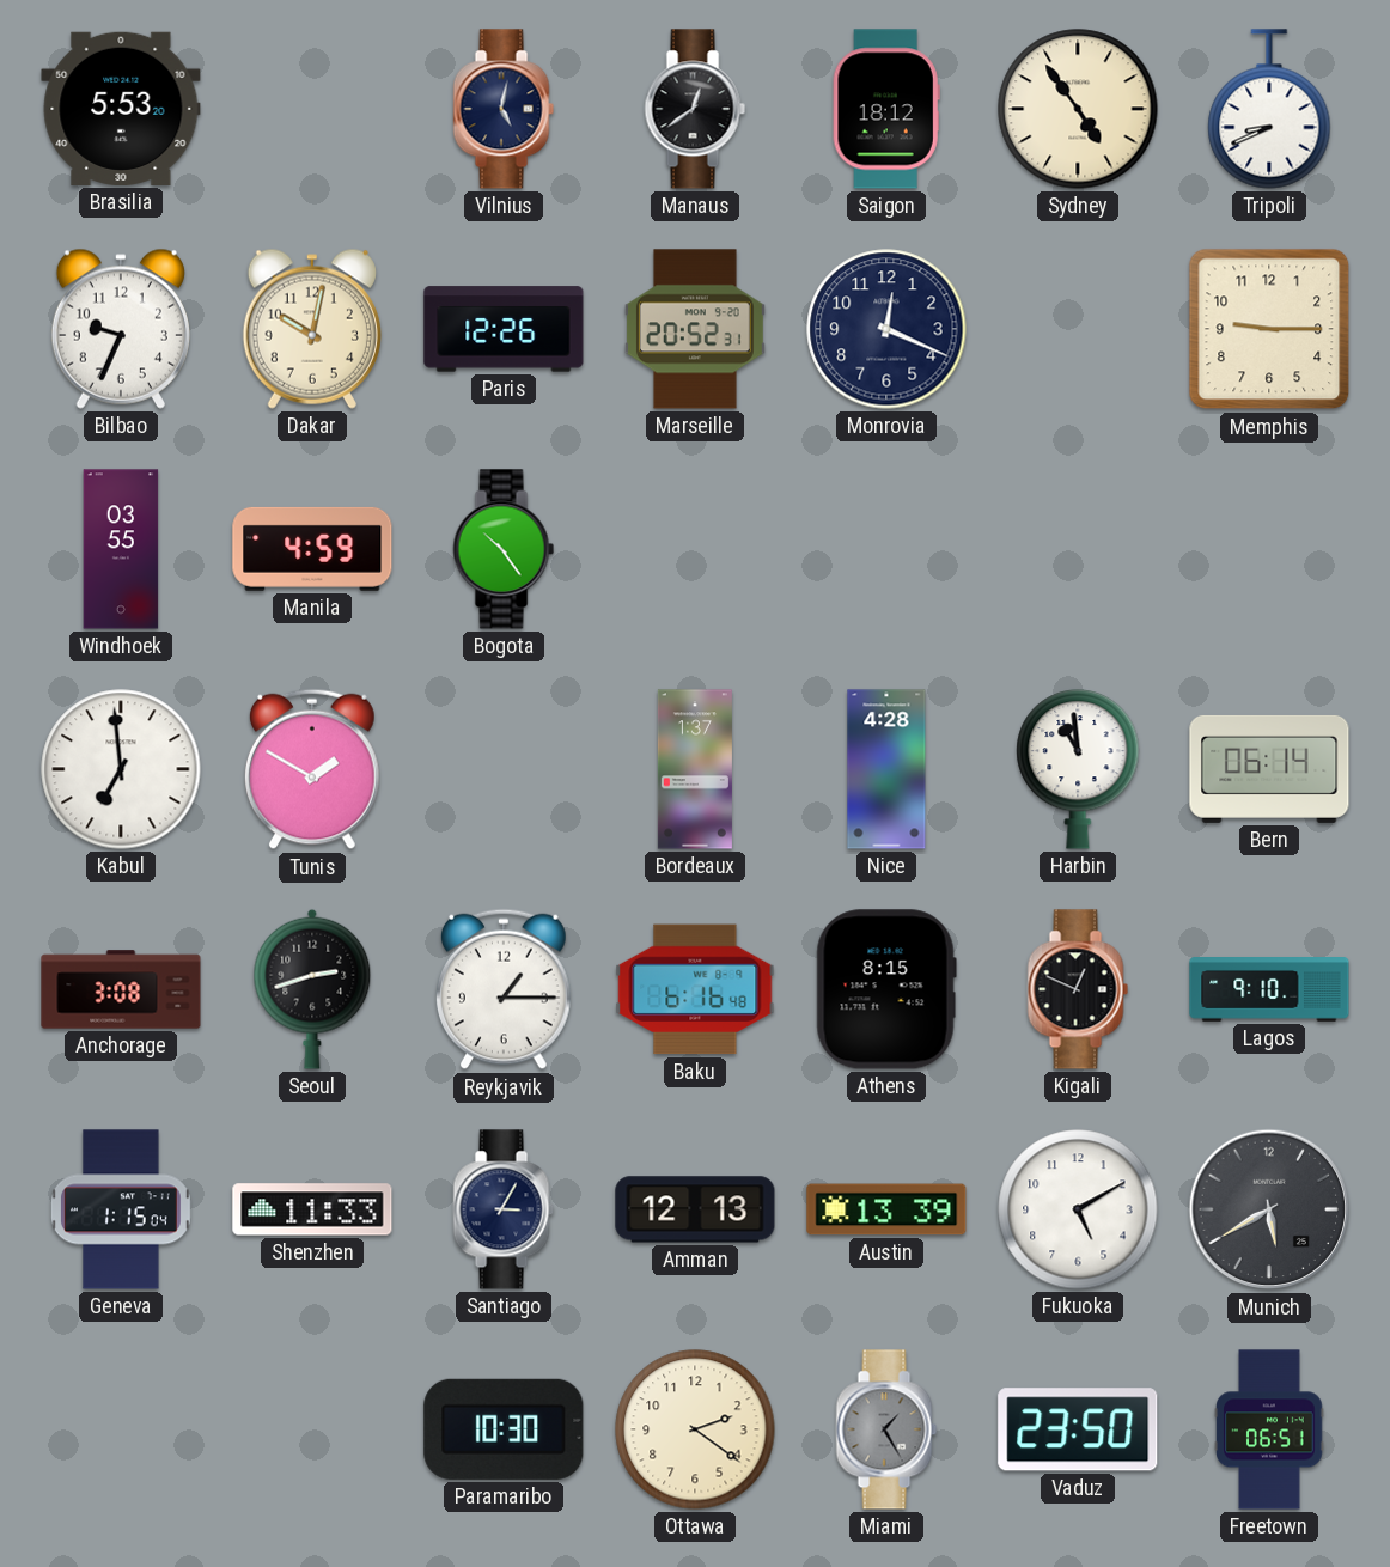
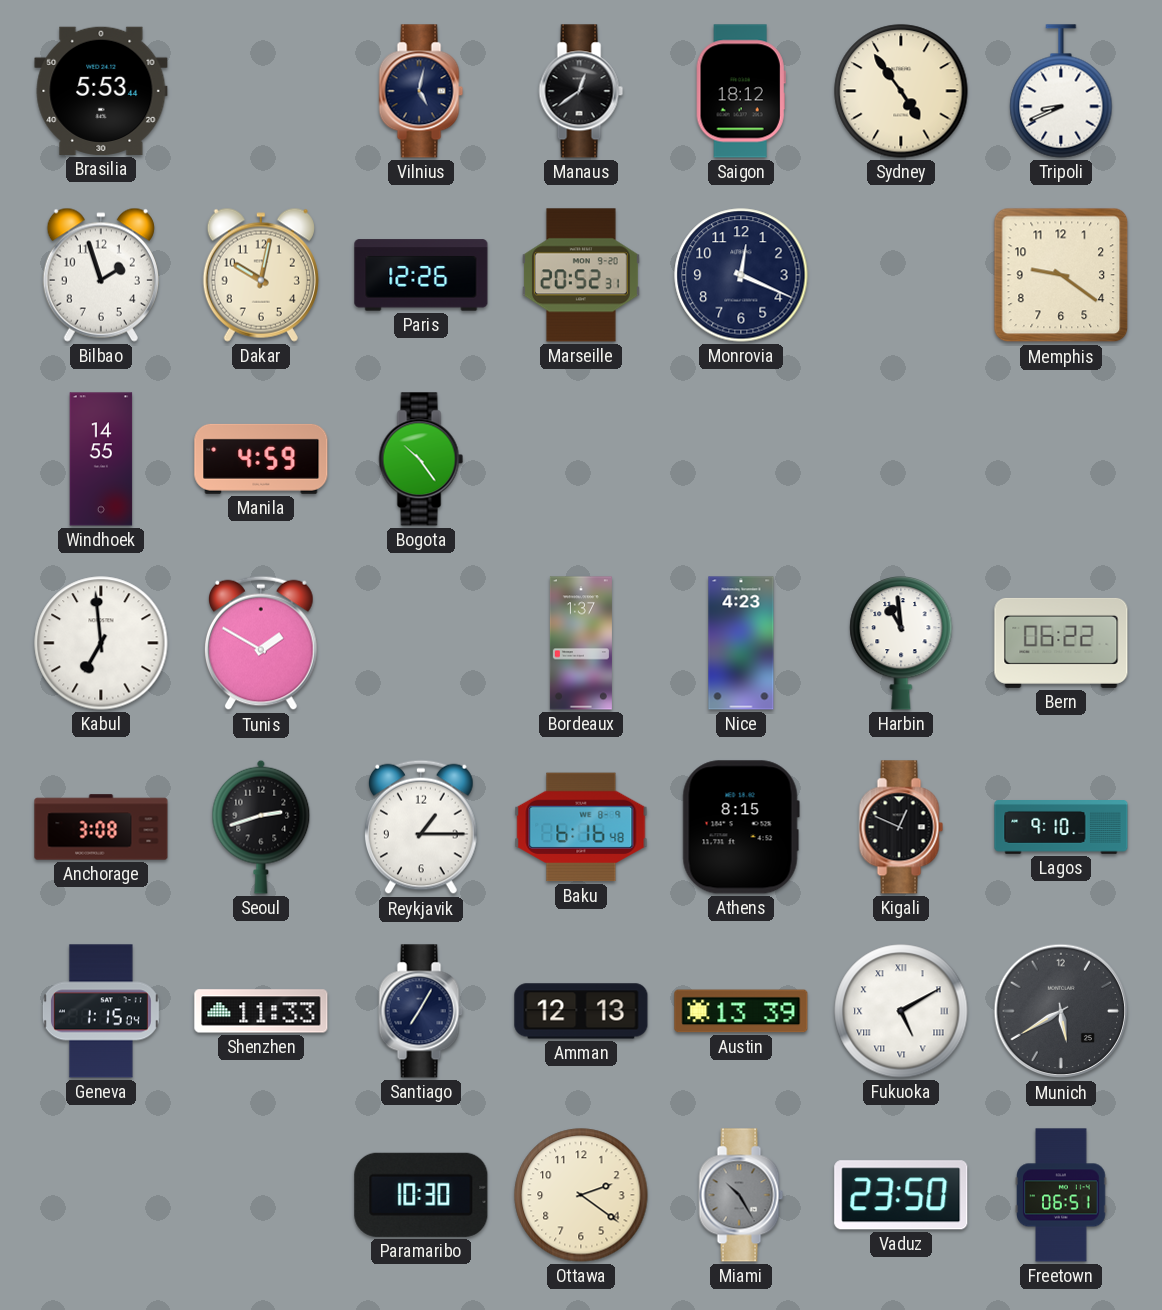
Brasilia: 5:53:20 -> 5:53:44 (101, 91)
Bilbao: 9:34 -> 1:57 (101, 275)
Memphis: 9:15 -> 9:21 (1061, 275)
Windhoek: 03:55 -> 14:55 (101, 459)
Nice: 4:28 -> 4:23 (741, 643)
Bern: 06:14 -> 06:22 (1061, 643)
Santiago: 3:05 -> 7:05 (421, 1011)
Fukuoka numerals: Arabic -> Roman (901, 1011)
Miami: 1:25 -> 10:25 (741, 1195)
